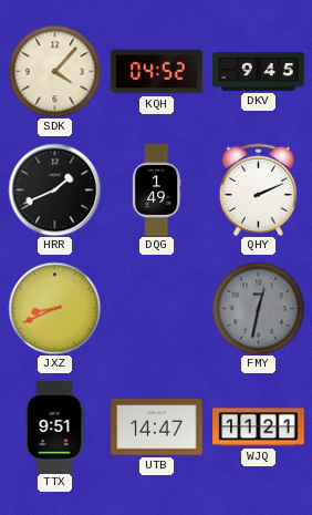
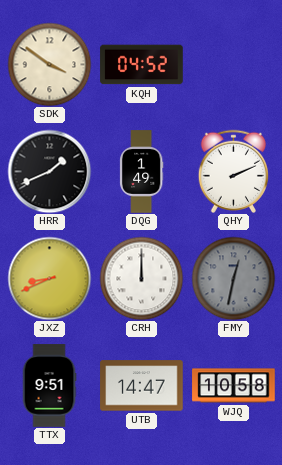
SDK: 4:07 -> 3:51 (49, 64)
DKV: 9:45 -> none (259, 72)
CRH: none -> 12:00 (141, 278)
WJQ: 11:21 -> 10:58 (234, 386)
